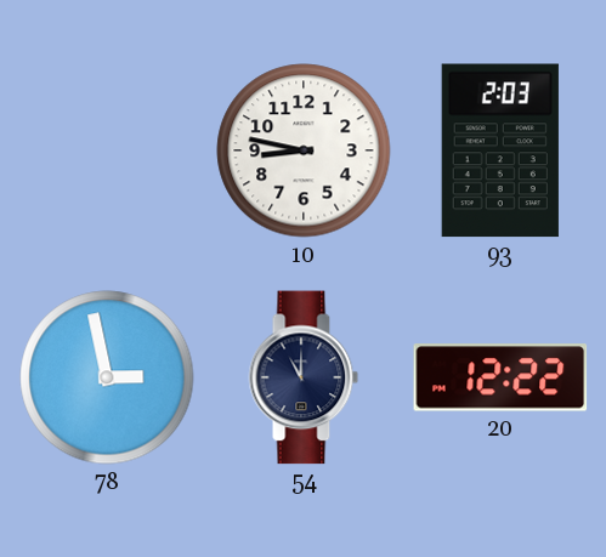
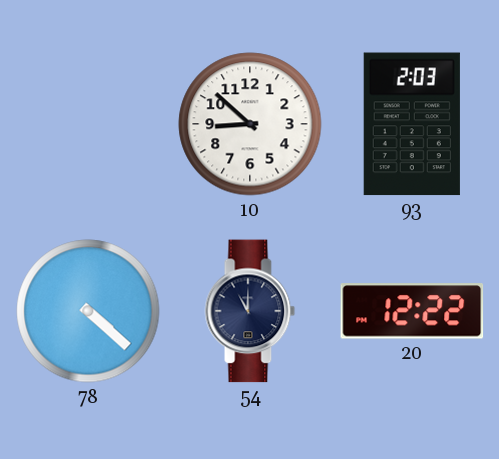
10: 8:47 -> 8:52 (250, 124)
78: 2:58 -> 4:22 (88, 311)
